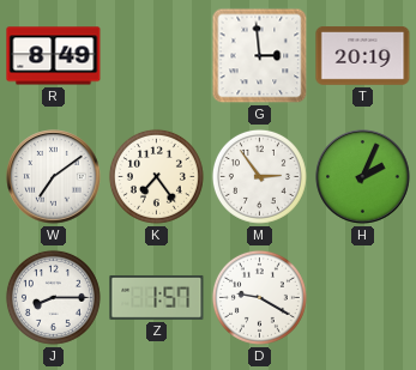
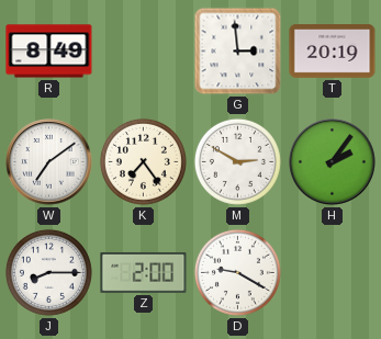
M: 2:54 -> 2:50 (237, 161)
H: 2:04 -> 2:06 (333, 162)
Z: 1:57 -> 2:00 (144, 272)
